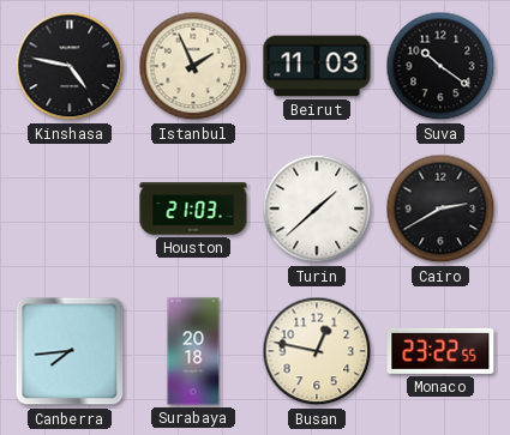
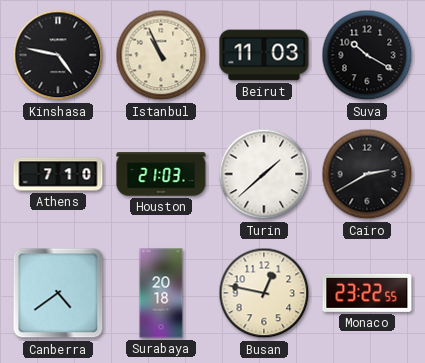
Istanbul: 1:56 -> 10:56 (161, 55)
Suva: 10:21 -> 10:20 (367, 55)
Athens: none -> 7:10 (58, 174)
Canberra: 7:44 -> 4:39 (58, 293)
